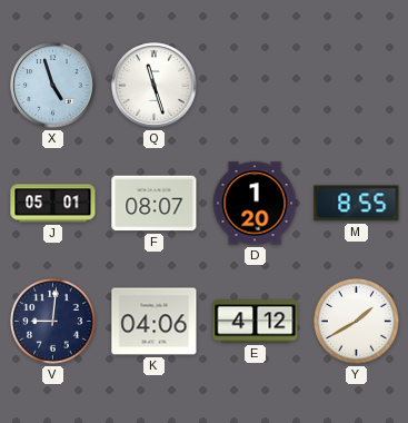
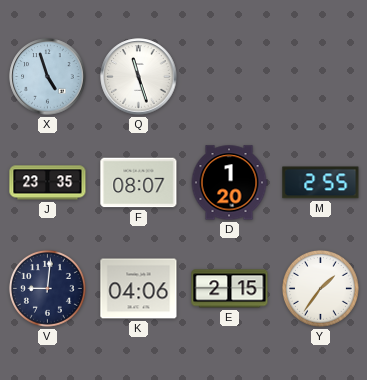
J: 05:01 -> 23:35 (48, 183)
M: 8:55 -> 2:55 (321, 183)
E: 4:12 -> 2:15 (230, 289)
Y: 1:40 -> 1:36 (320, 288)
